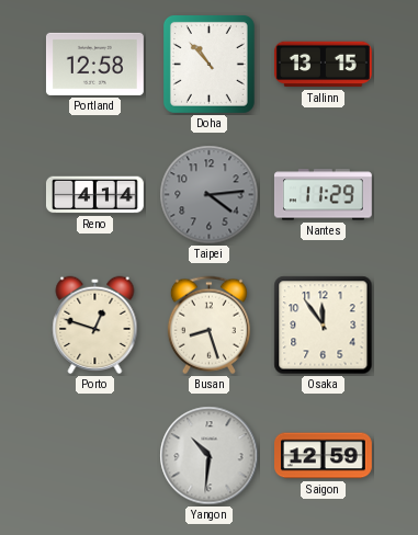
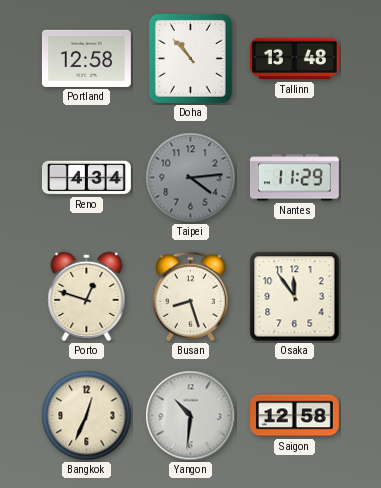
Tallinn: 13:15 -> 13:48 (294, 59)
Reno: 4:14 -> 4:34 (86, 178)
Bangkok: none -> 12:34 (87, 416)
Saigon: 12:59 -> 12:58 (295, 416)
